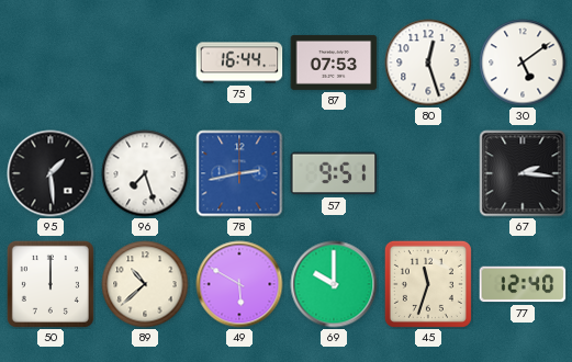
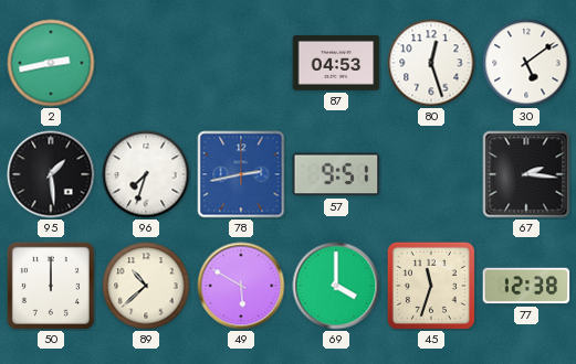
2: none -> 2:43 (51, 63)
75: 16:44 -> none (239, 63)
87: 07:53 -> 04:53 (336, 63)
96: 7:27 -> 7:33 (146, 174)
69: 10:00 -> 4:00 (336, 286)
77: 12:40 -> 12:38 (526, 286)
